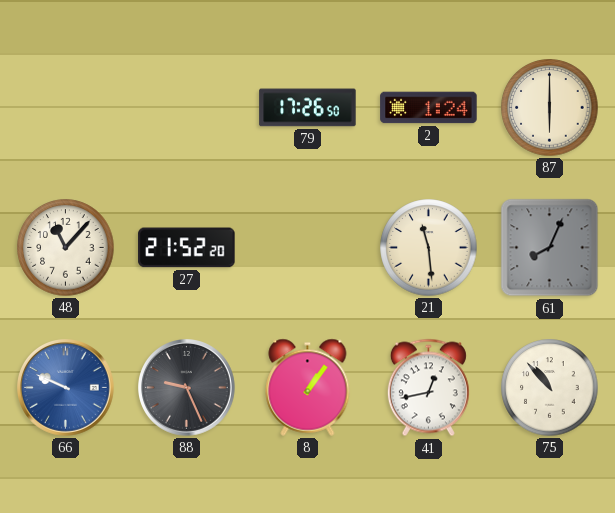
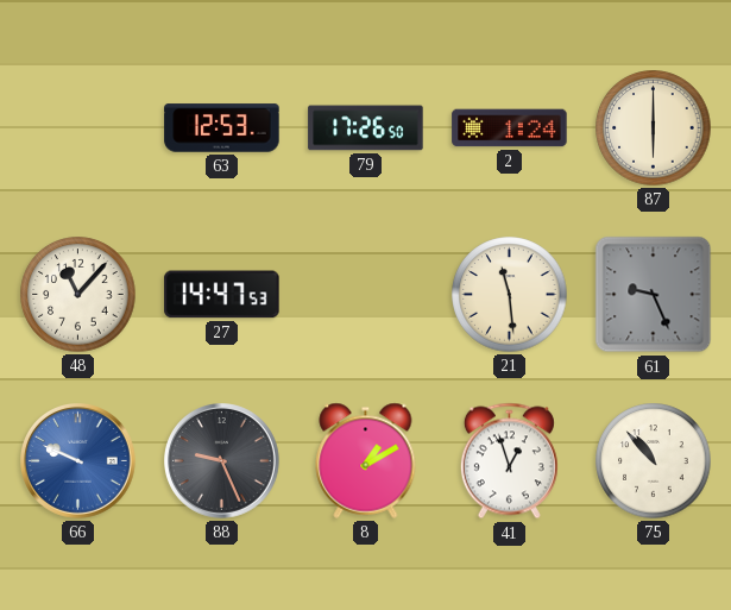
63: none -> 12:53 (222, 128)
27: 21:52 -> 14:47 (222, 295)
61: 8:04 -> 9:26 (654, 295)
8: 1:06 -> 1:10 (366, 460)
41: 12:43 -> 12:57 (509, 461)
